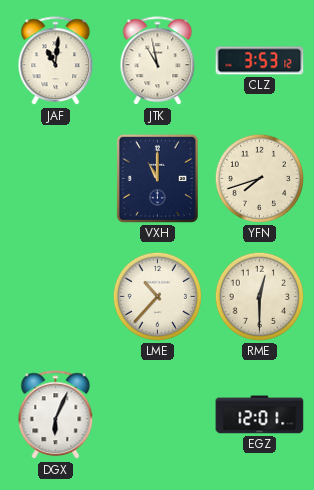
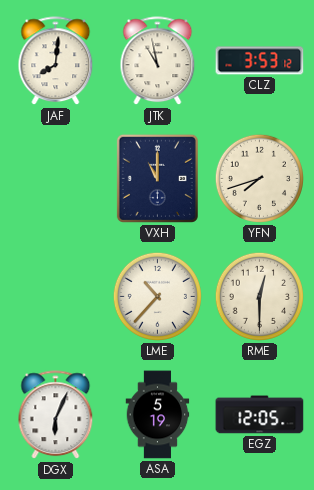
JAF: 11:01 -> 8:01 (56, 61)
ASA: none -> 5:19 (158, 415)
EGZ: 12:01 -> 12:05 (260, 415)
